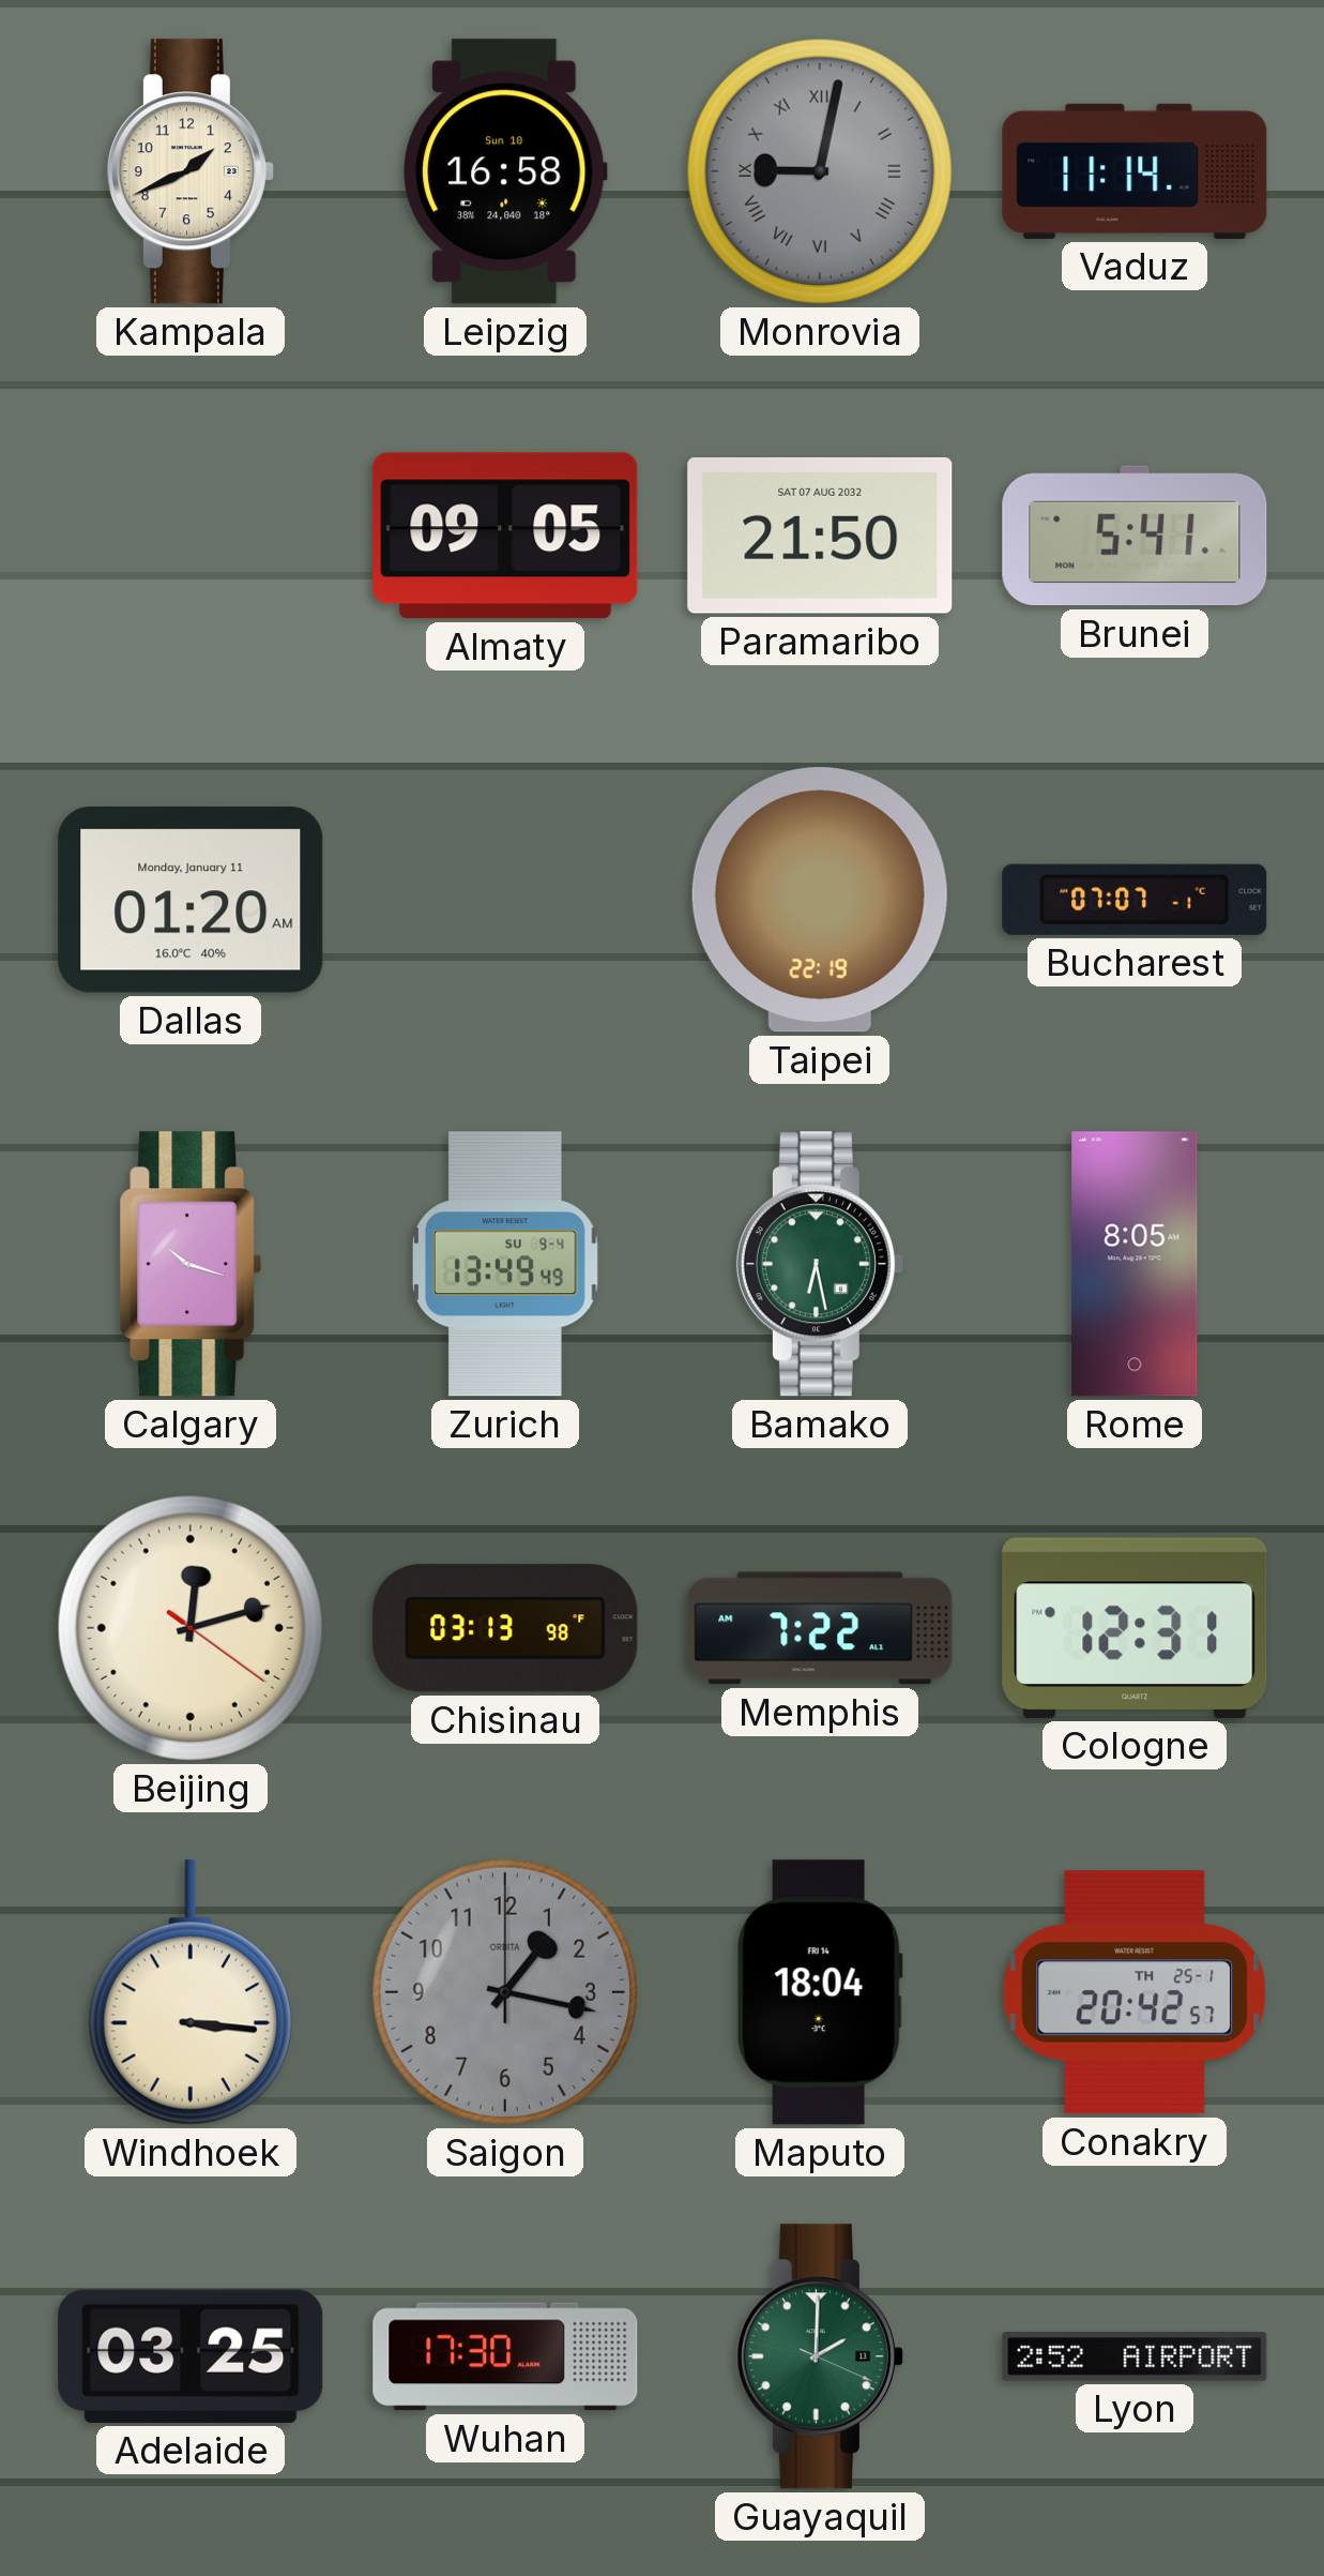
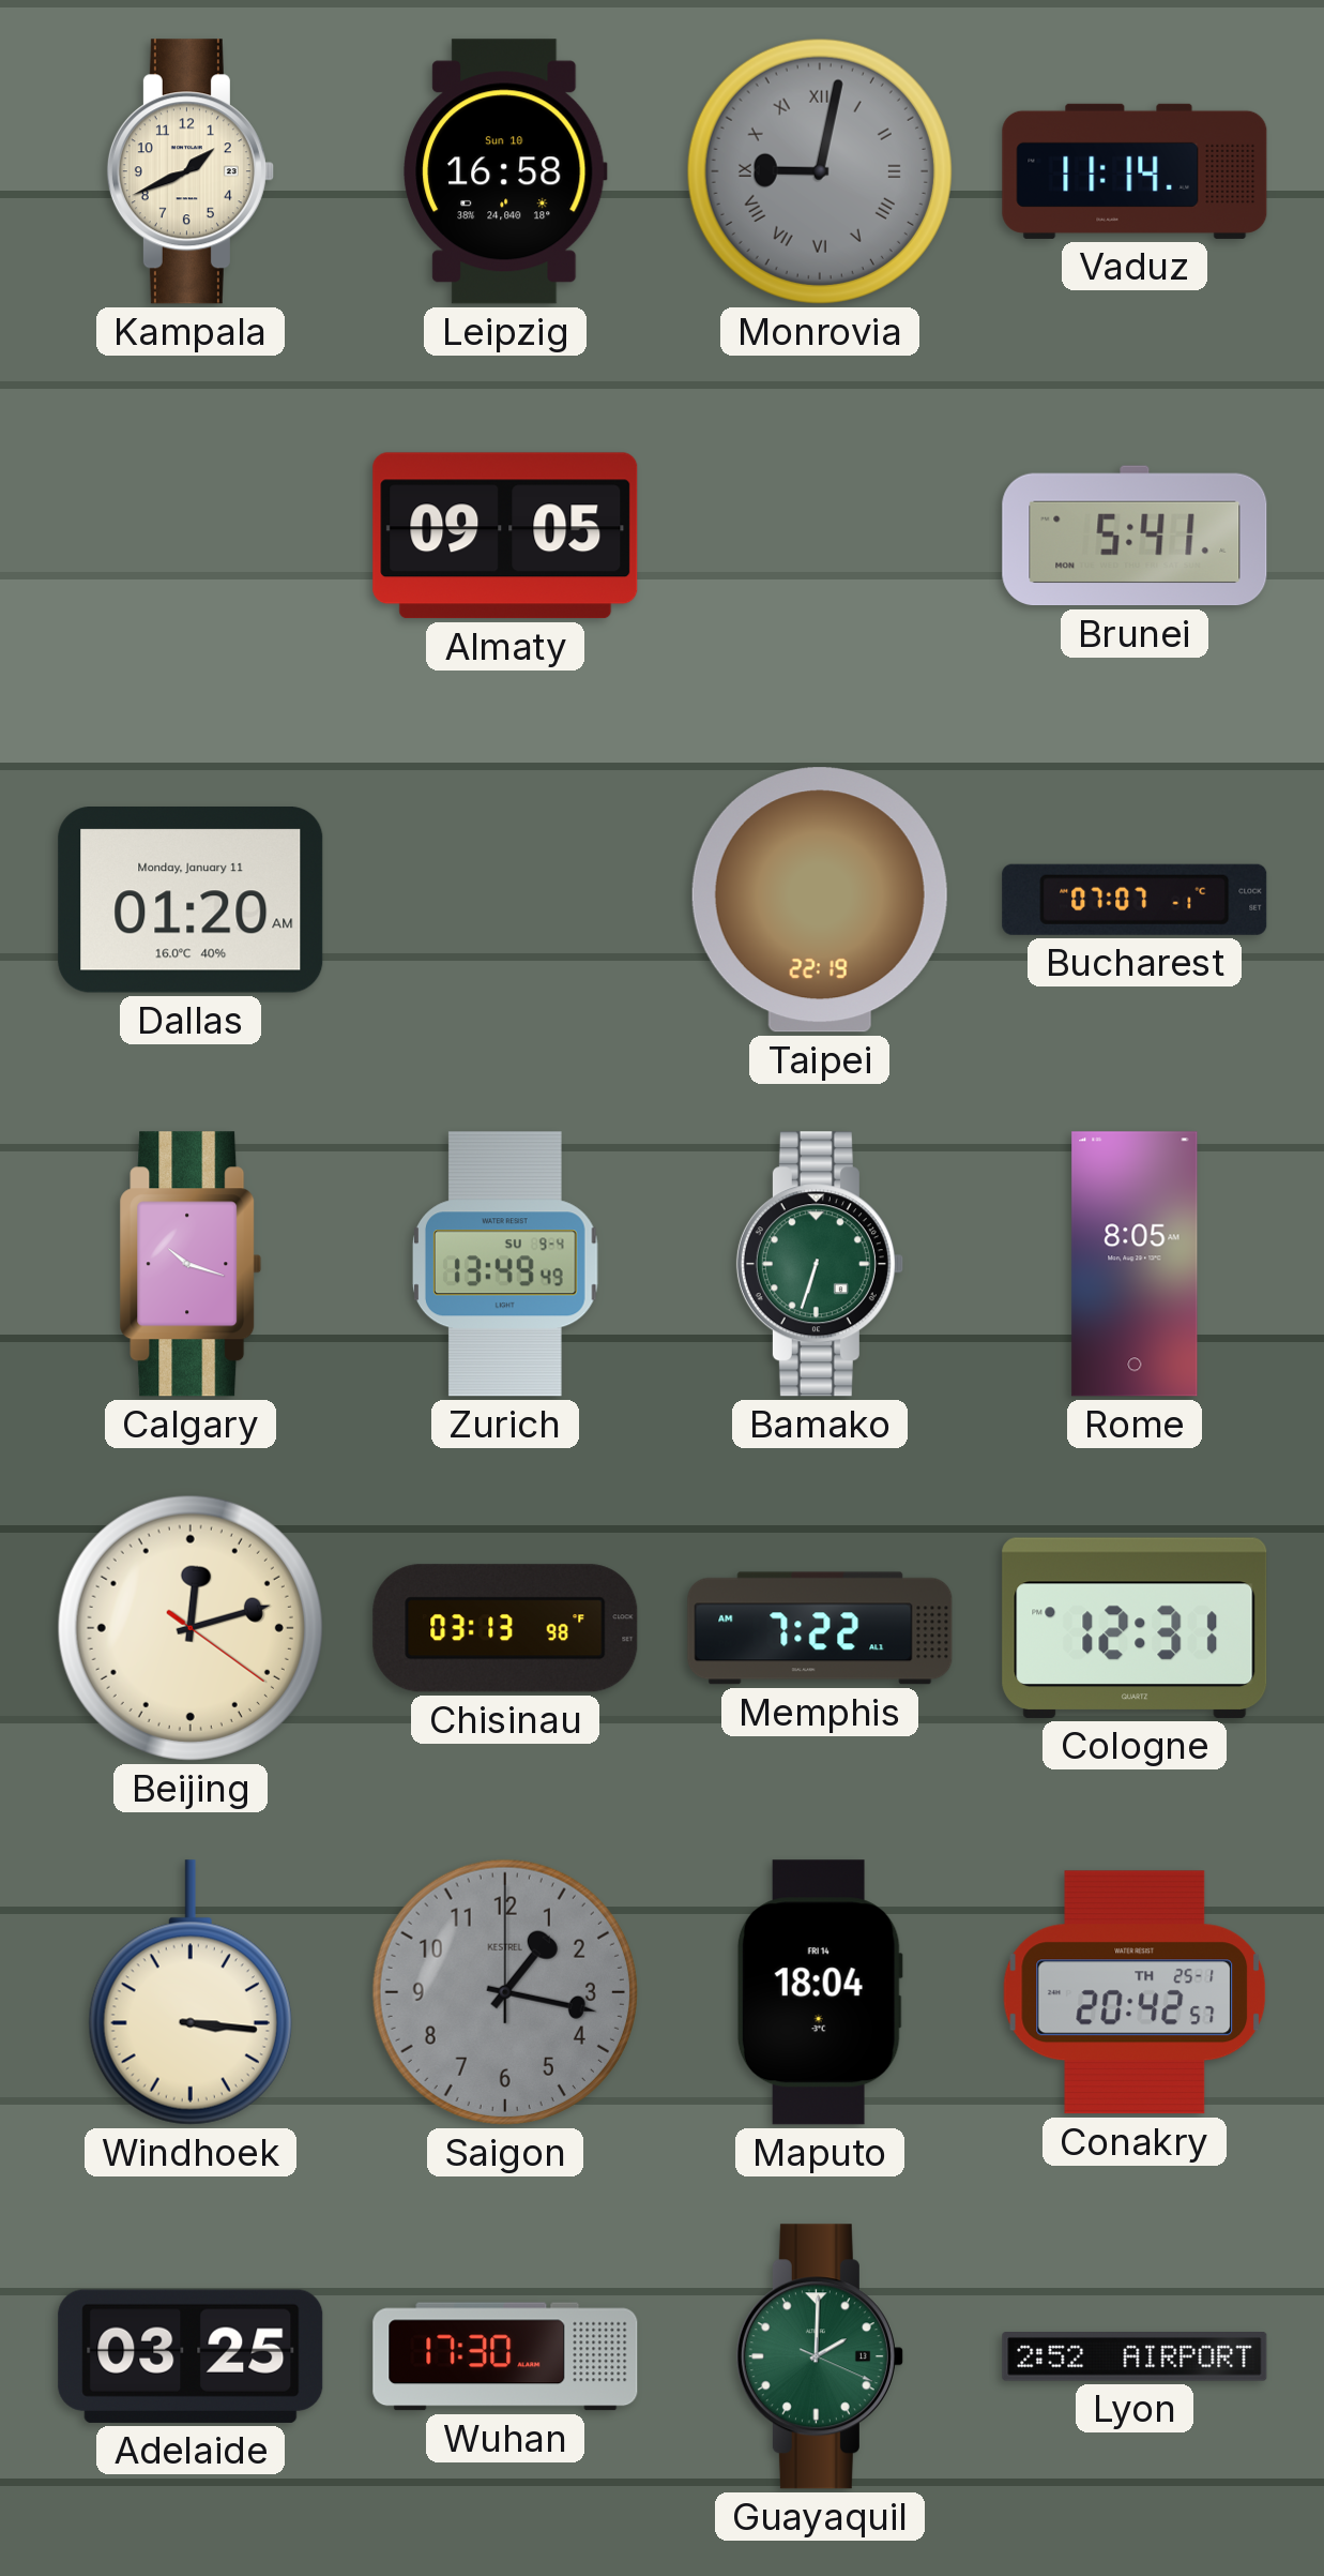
Paramaribo: 21:50 -> none (820, 536)
Bamako: 6:28 -> 6:33 (820, 1264)
Saigon brand: ORBITA -> KESTREL (505, 1992)
